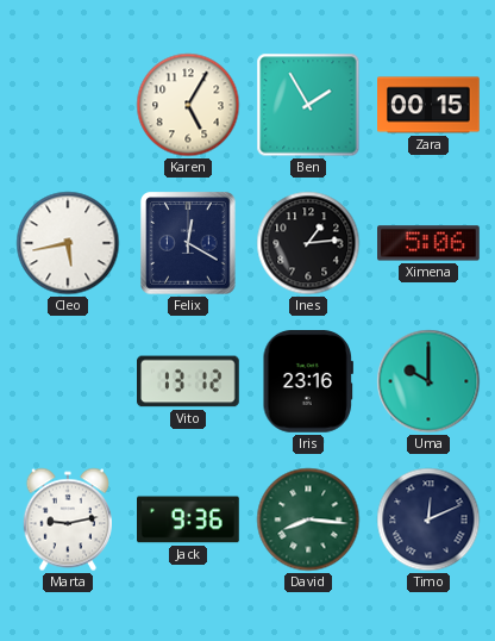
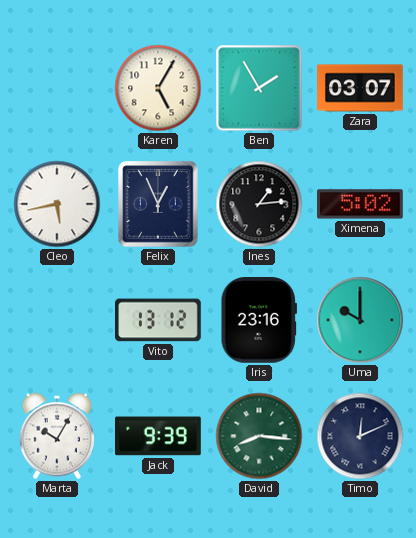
Zara: 00:15 -> 03:07 (360, 88)
Felix: 12:20 -> 12:56 (158, 204)
Ximena: 5:06 -> 5:02 (361, 204)
Marta: 9:13 -> 10:05 (56, 436)
Jack: 9:36 -> 9:39 (159, 436)
